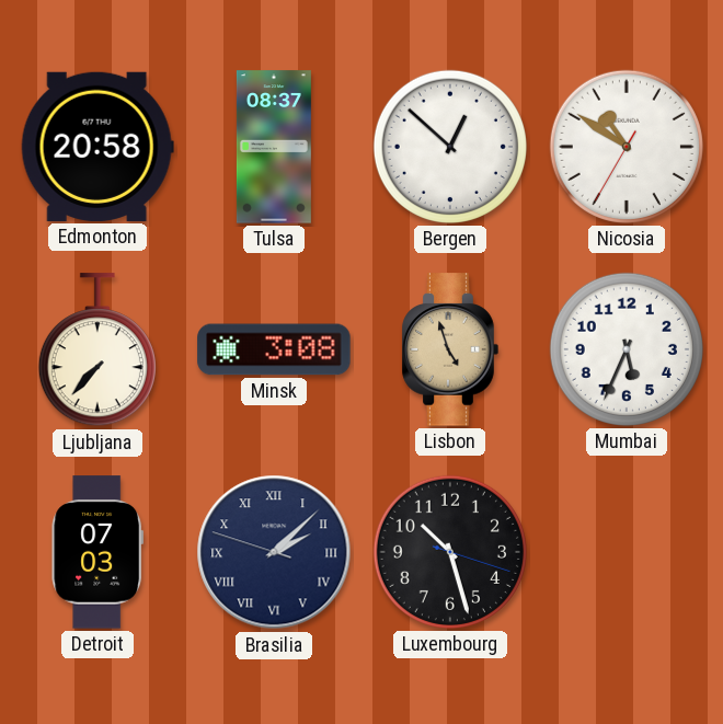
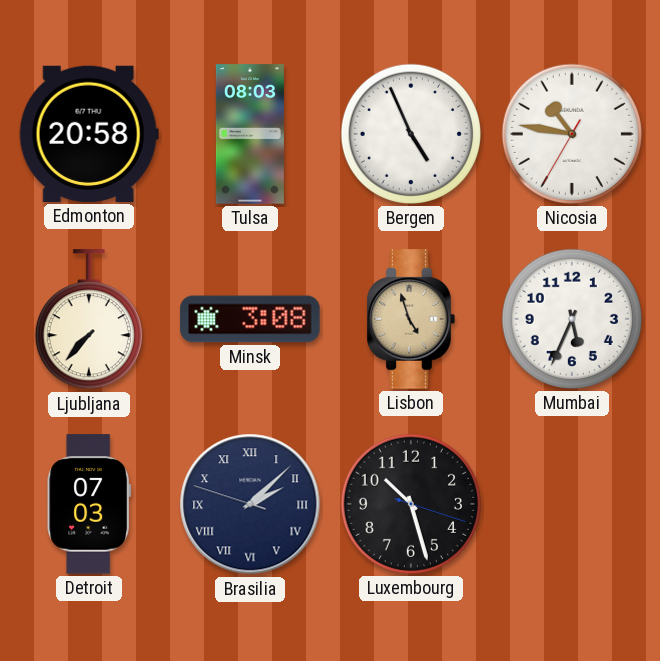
Tulsa: 08:37 -> 08:03 (250, 134)
Bergen: 12:52 -> 4:56 (411, 134)
Nicosia: 10:50 -> 10:46 (572, 134)
